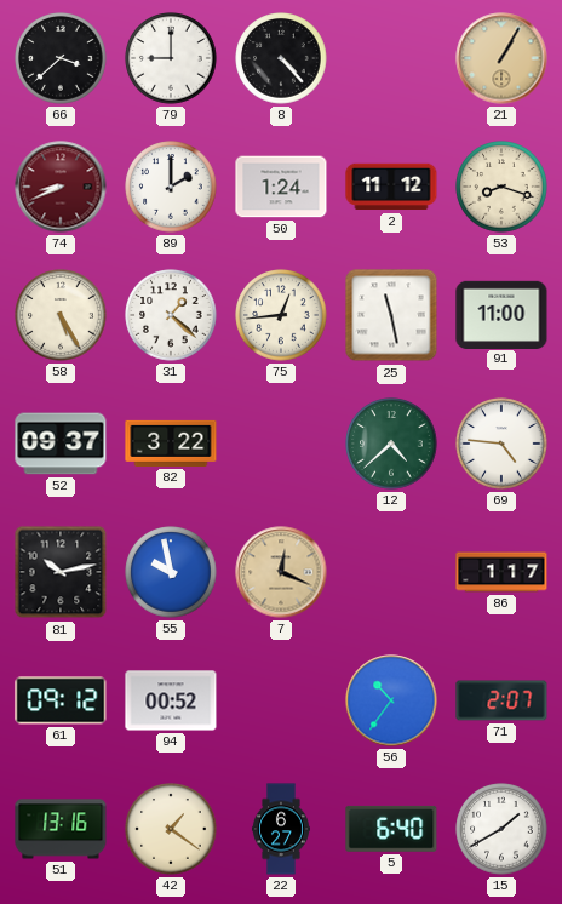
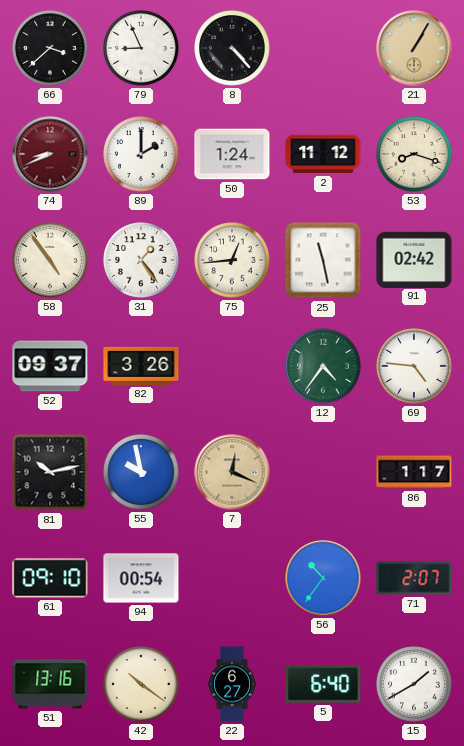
79: 9:00 -> 8:56 (141, 48)
58: 5:25 -> 4:54 (50, 260)
31: 1:22 -> 1:24 (141, 260)
91: 11:00 -> 02:42 (414, 259)
82: 3:22 -> 3:26 (141, 366)
12: 4:38 -> 4:36 (323, 366)
61: 09:12 -> 09:10 (50, 578)
94: 00:52 -> 00:54 (141, 578)
42: 1:21 -> 10:21 (141, 684)
